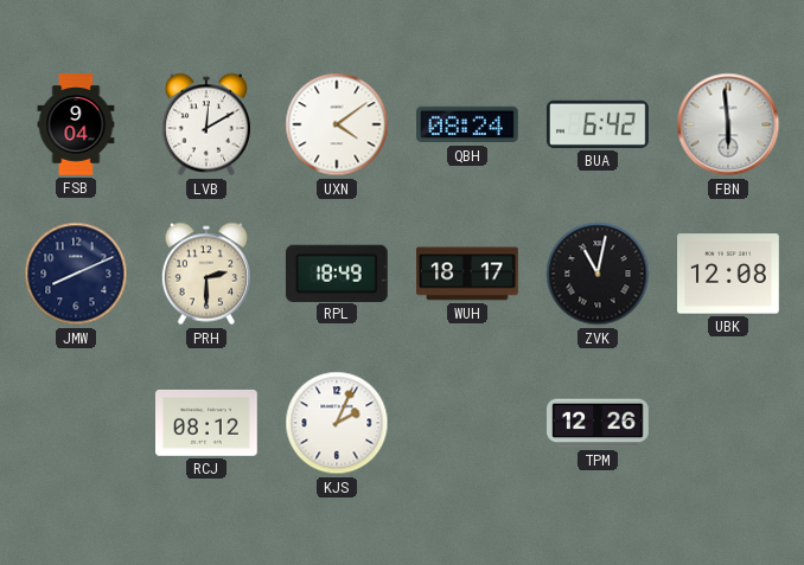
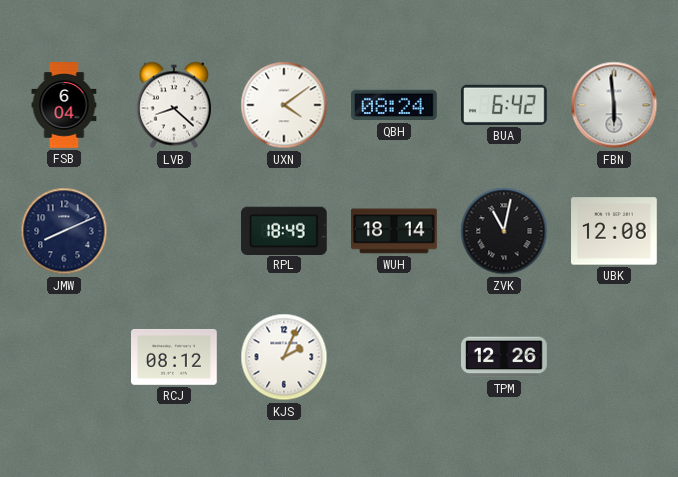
FSB: 9:04 -> 6:04 (64, 105)
LVB: 12:10 -> 8:22 (173, 105)
PRH: 2:30 -> none (205, 274)
WUH: 18:17 -> 18:14 (395, 231)
